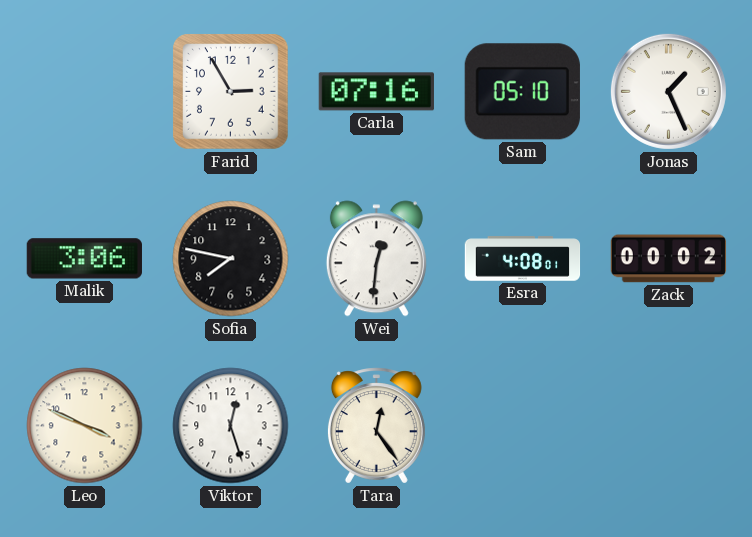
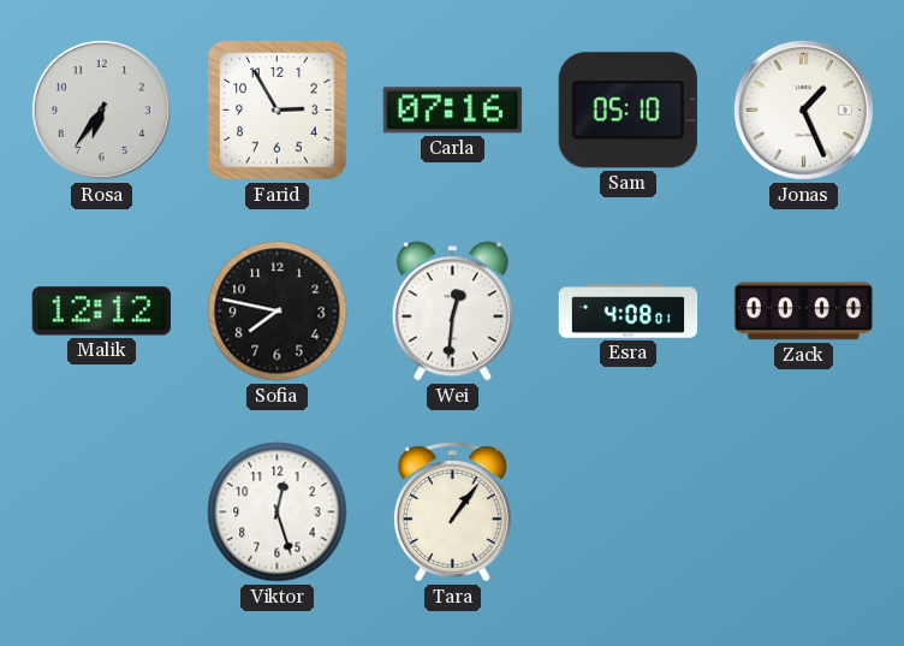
Rosa: none -> 6:36 (101, 109)
Malik: 3:06 -> 12:12 (101, 312)
Zack: 00:02 -> 00:00 (804, 312)
Leo: 3:49 -> none (85, 426)
Tara: 12:24 -> 1:06 (452, 512)
